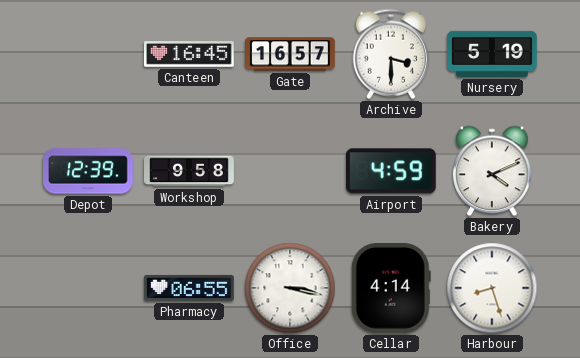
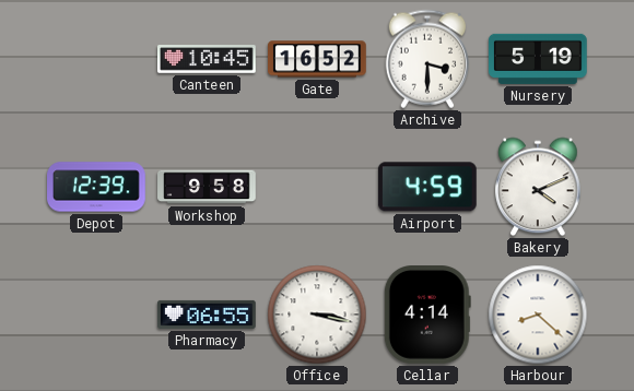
Canteen: 16:45 -> 10:45 (207, 59)
Gate: 16:57 -> 16:52 (318, 59)
Harbour: 8:27 -> 8:22 (538, 315)
